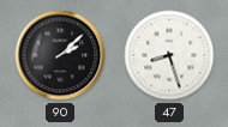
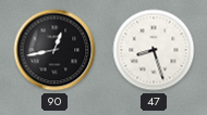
90: 2:08 -> 12:43 (54, 50)
